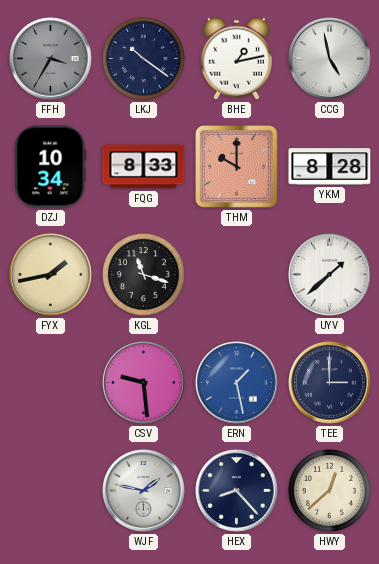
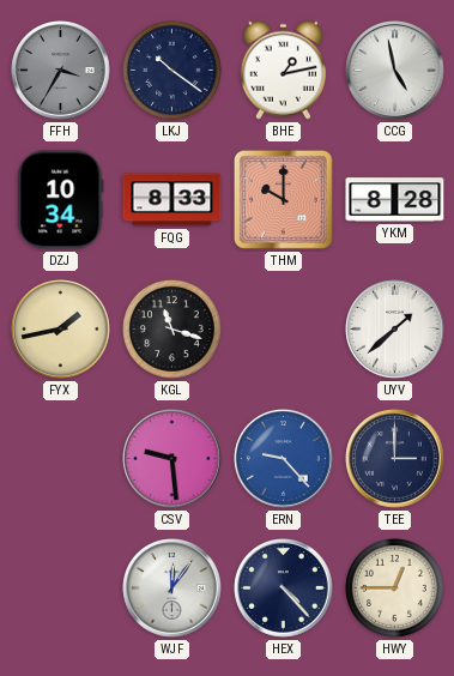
ERN: 1:28 -> 9:23 (284, 459)
WJF: 1:47 -> 12:06 (172, 589)
HEX: 8:23 -> 4:23 (284, 589)
HWY: 12:38 -> 12:45 (394, 587)
